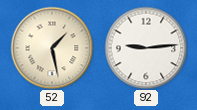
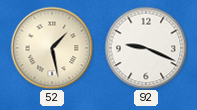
92: 9:14 -> 9:19 (146, 48)
